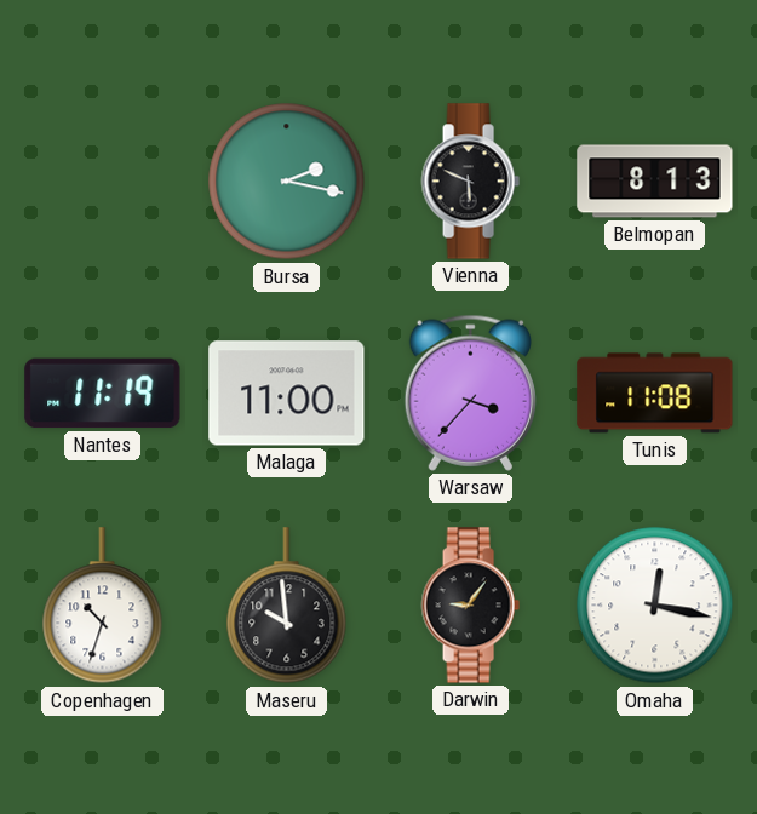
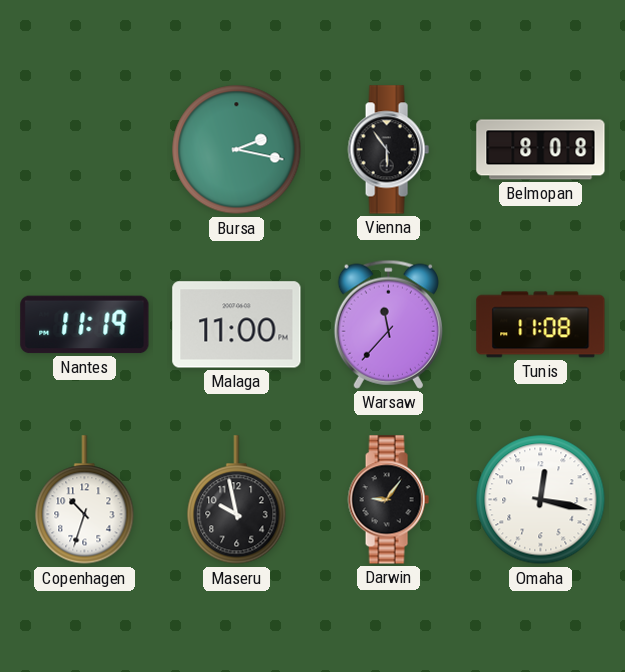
Vienna: 5:49 -> 5:54 (388, 150)
Belmopan: 8:13 -> 8:08 (541, 150)
Warsaw: 3:37 -> 11:37 (388, 324)
Maseru: 9:59 -> 9:58 (237, 500)
